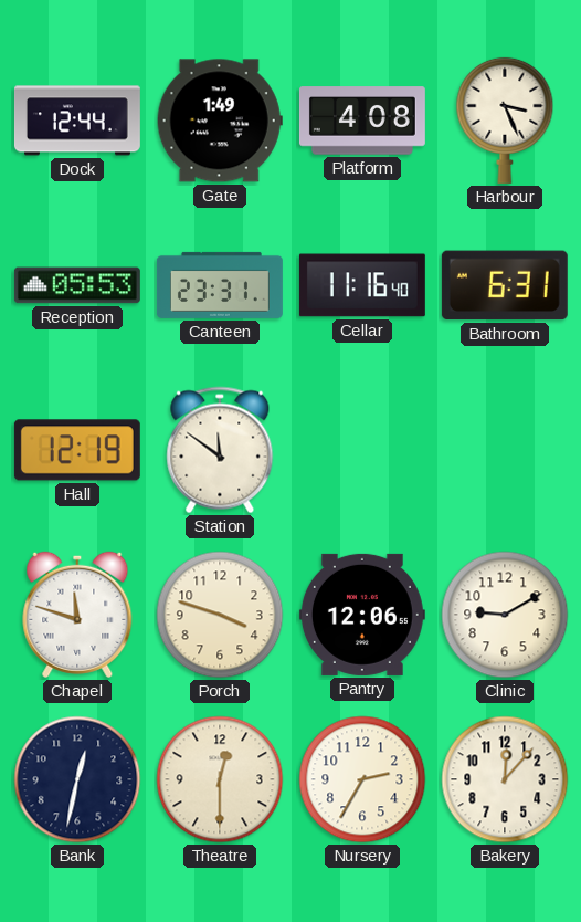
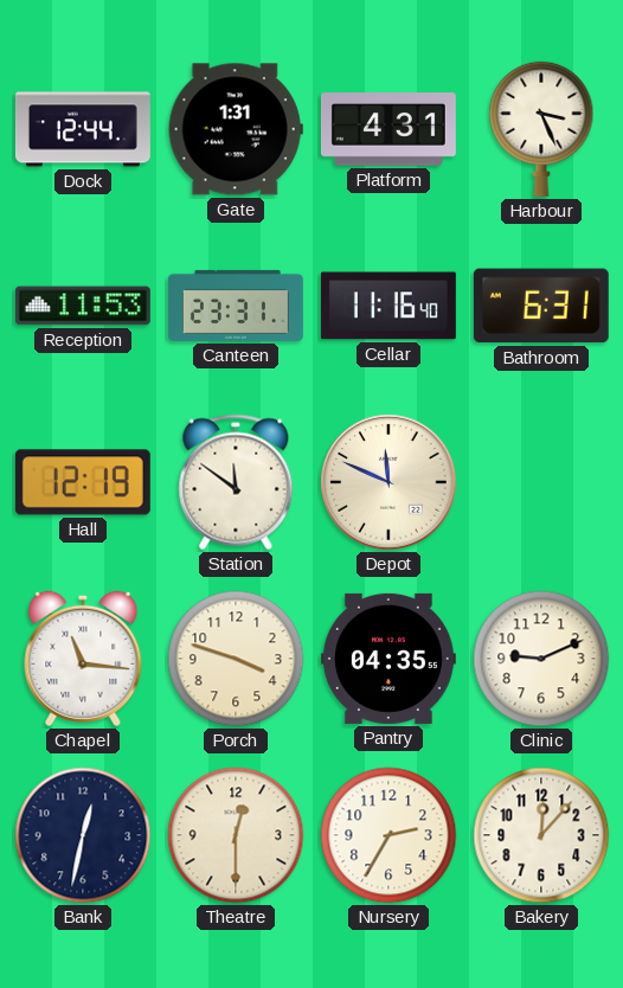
Gate: 1:49 -> 1:31 (236, 129)
Platform: 4:08 -> 4:31 (388, 129)
Reception: 05:53 -> 11:53 (83, 306)
Depot: none -> 11:49 (388, 482)
Chapel: 11:48 -> 11:16 (83, 659)
Pantry: 12:06 -> 04:35 (388, 659)
Clinic: 9:10 -> 9:11 (541, 659)
